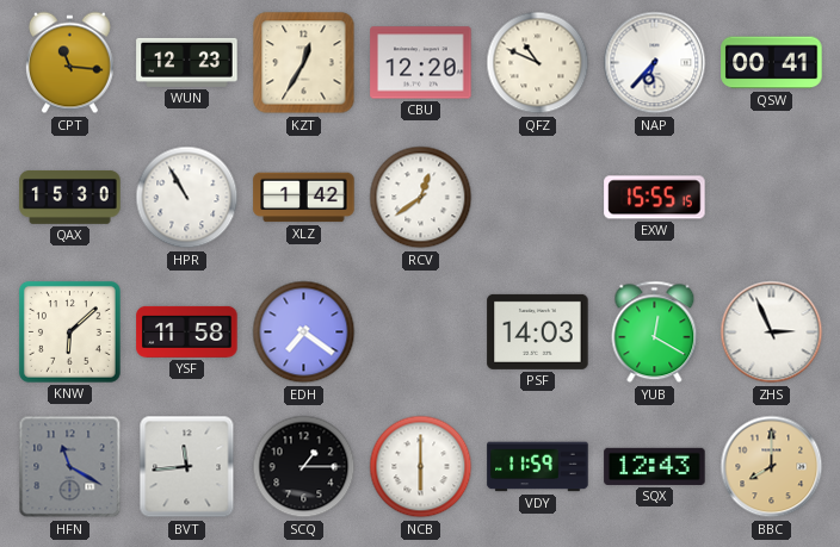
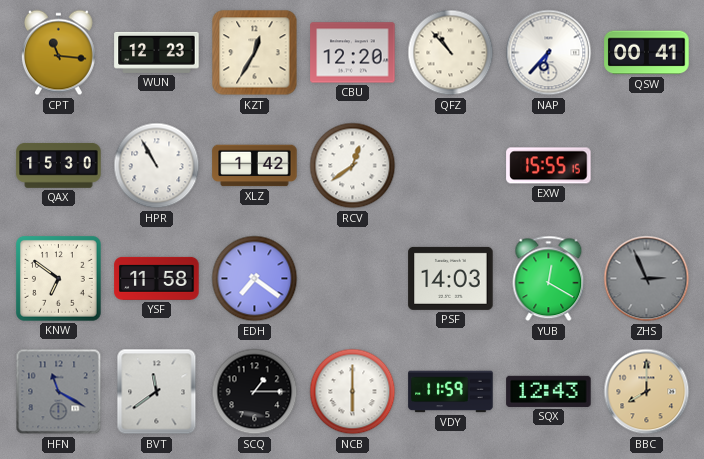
QFZ: 10:49 -> 10:53 (451, 53)
KNW: 6:08 -> 6:51 (58, 278)
ZHS dial: white -> grey (647, 279)
BVT: 11:44 -> 11:39 (157, 392)
